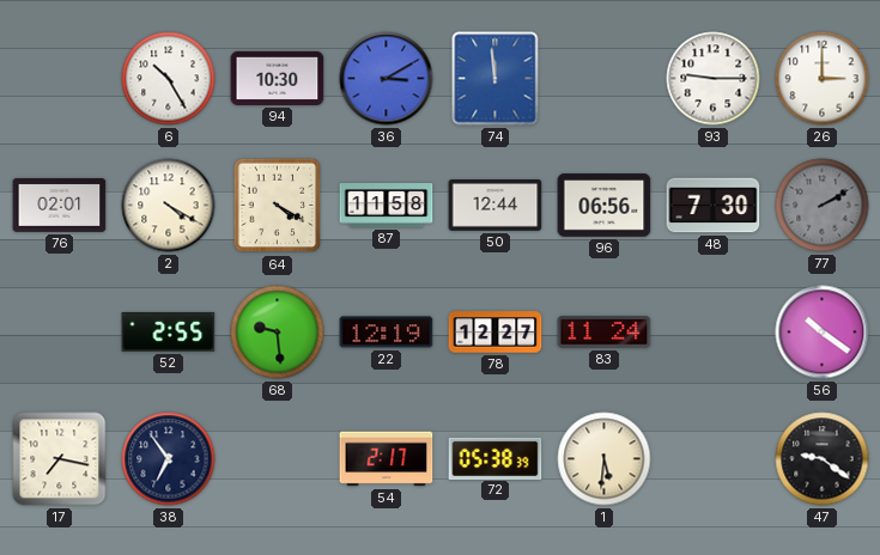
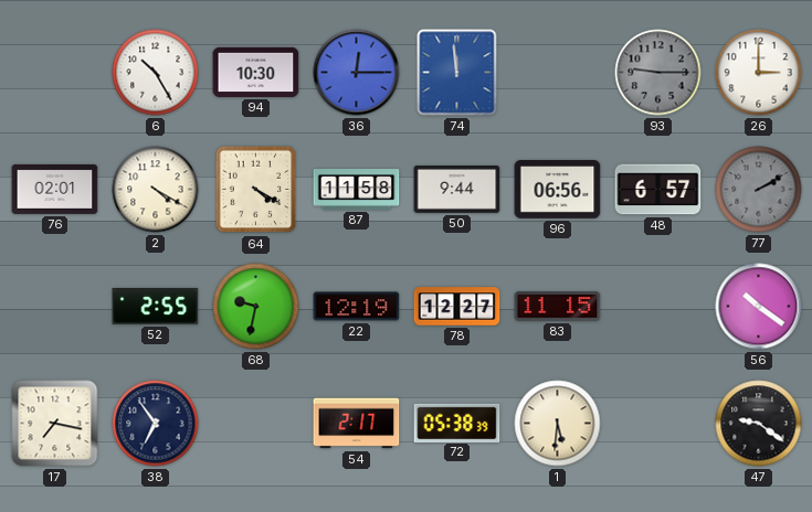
36: 3:10 -> 12:15 (357, 73)
93 dial: white -> grey (658, 73)
50: 12:44 -> 9:44 (457, 190)
48: 7:30 -> 6:57 (658, 190)
68: 9:29 -> 9:32 (256, 307)
83: 11:24 -> 11:15 (558, 307)
